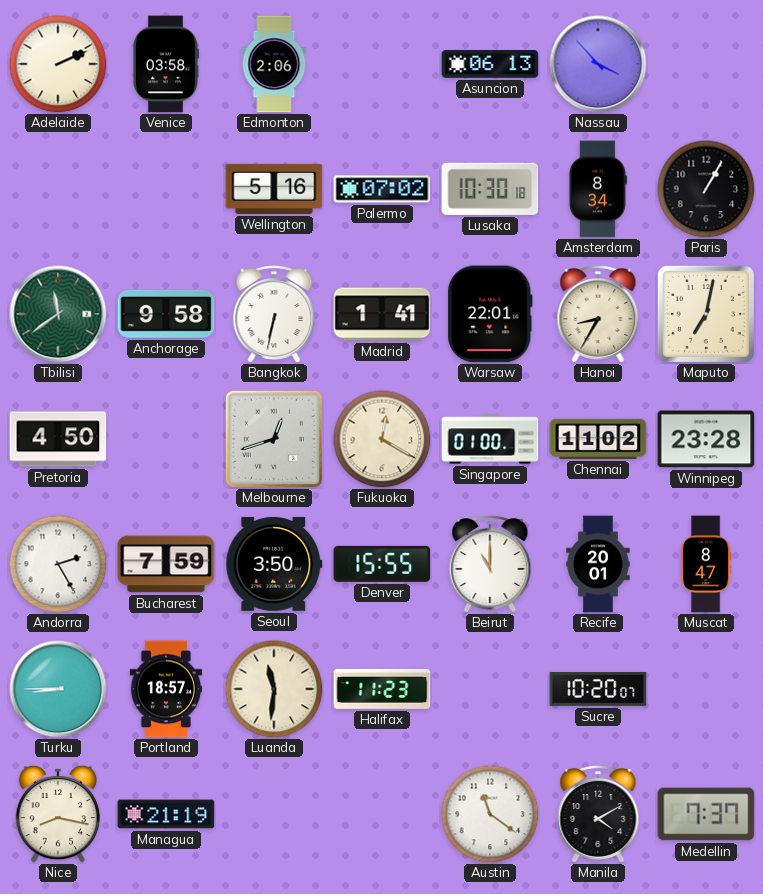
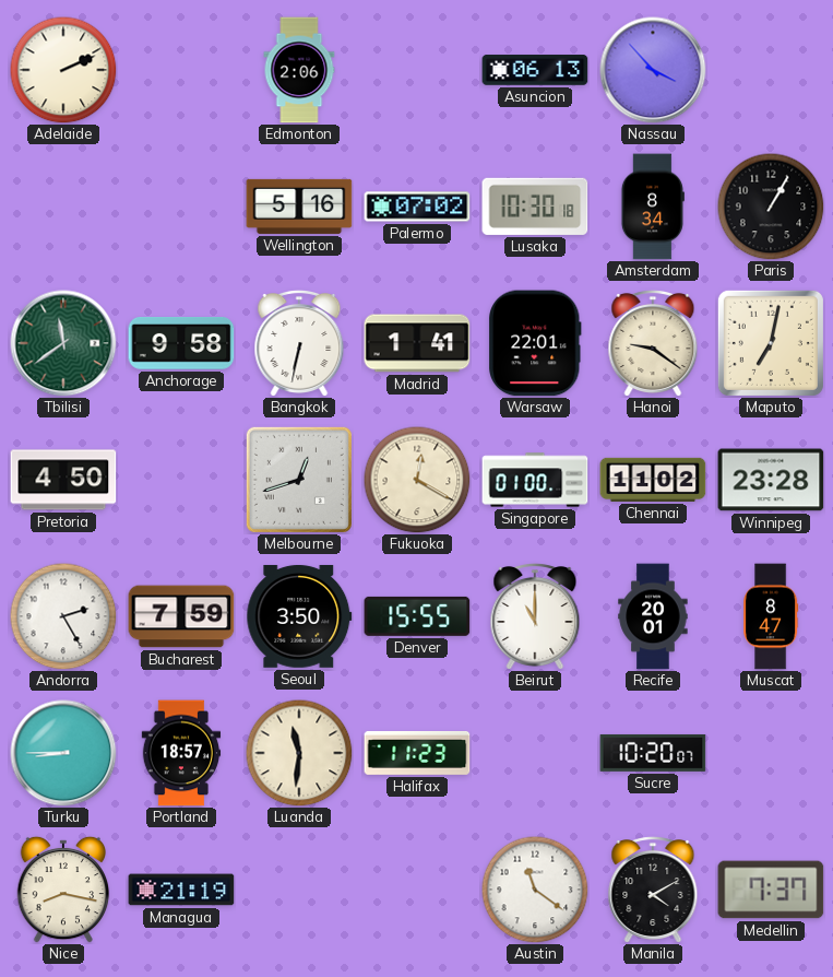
Venice: 03:58 -> none (165, 64)
Hanoi: 8:35 -> 9:21 (653, 344)
